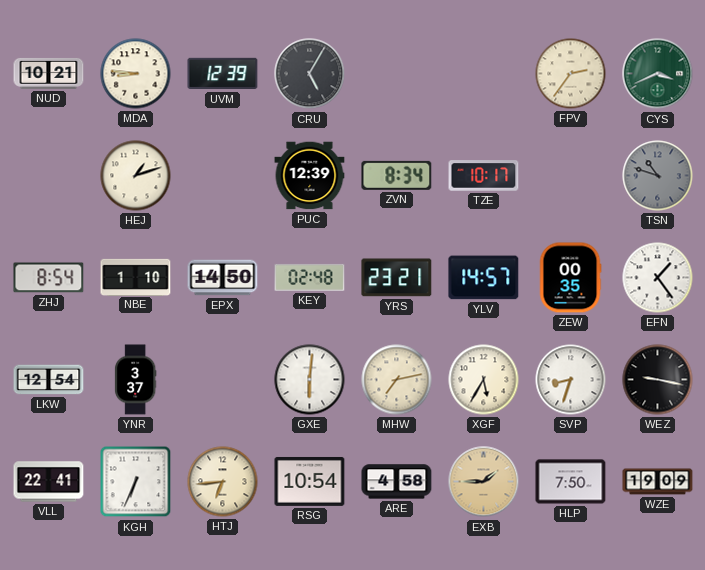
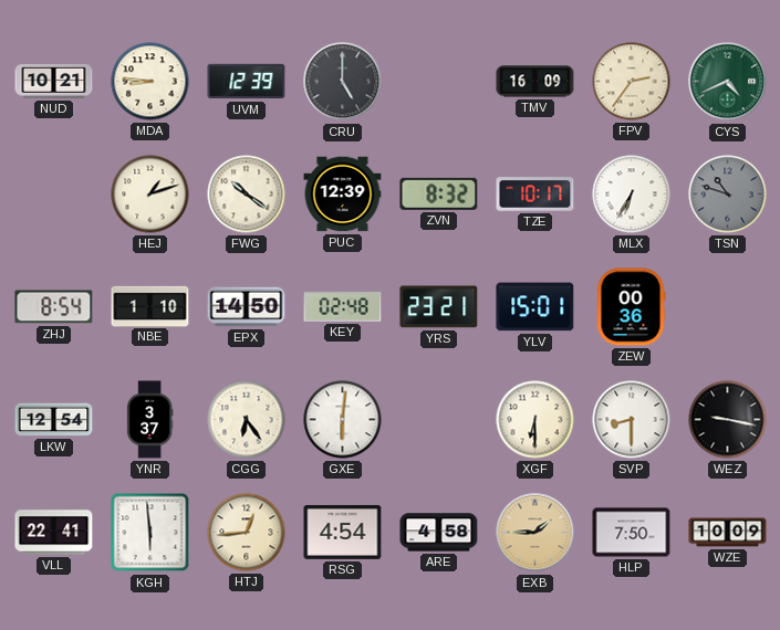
CRU: 5:05 -> 5:00 (343, 82)
TMV: none -> 16:09 (535, 82)
CYS: 3:41 -> 4:41 (728, 82)
FWG: none -> 10:21 (247, 195)
ZVN: 8:34 -> 8:32 (439, 193)
MLX: none -> 6:35 (632, 195)
YLV: 14:57 -> 15:01 (535, 307)
ZEW: 00:35 -> 00:36 (631, 307)
EFN: 1:24 -> none (658, 278)
CGG: none -> 6:24 (247, 420)
MHW: 7:13 -> none (397, 380)
XGF: 5:35 -> 6:30 (535, 420)
SVP: 8:33 -> 8:30 (632, 420)
KGH: 6:34 -> 5:59 (150, 533)
HTJ: 6:44 -> 12:44 (247, 533)
RSG: 10:54 -> 4:54 (343, 532)
WZE: 19:09 -> 10:09 (728, 533)
